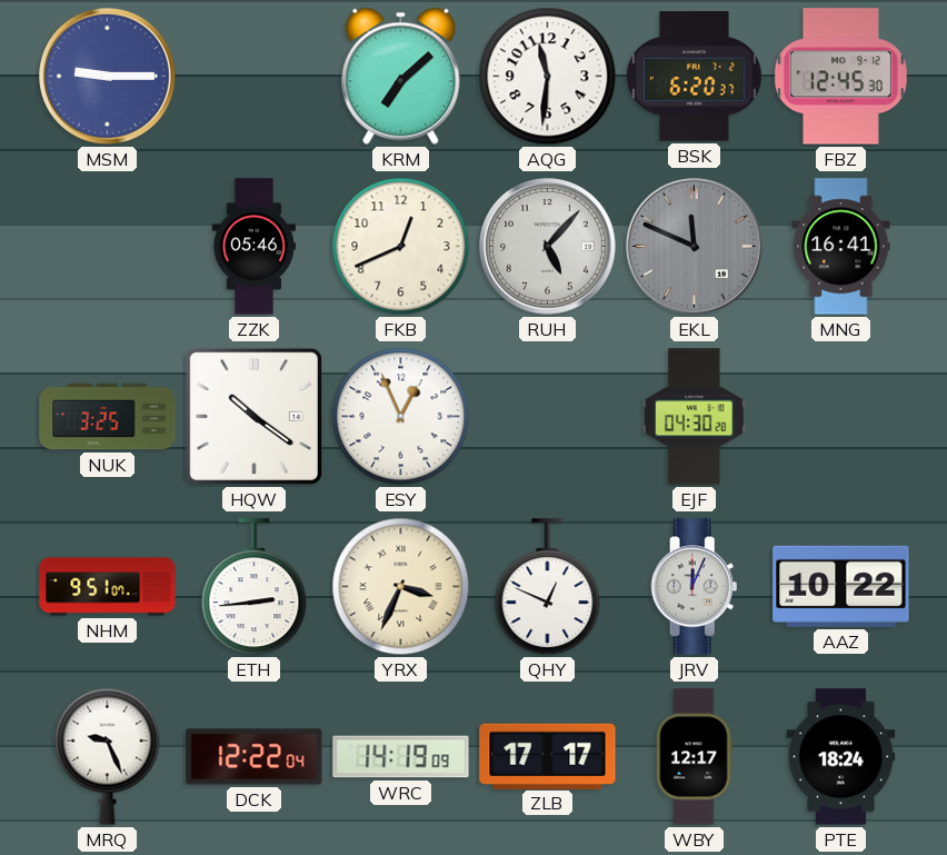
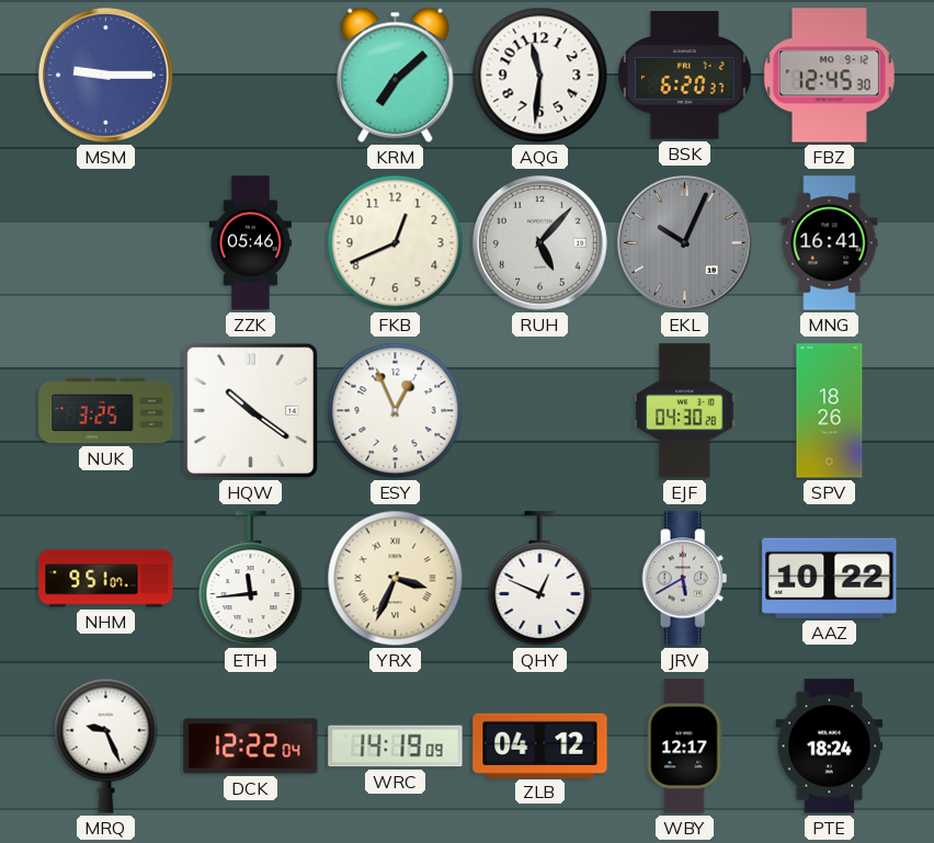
EKL: 11:49 -> 10:04 (685, 243)
SPV: none -> 18:26 (830, 411)
ETH: 2:44 -> 11:44 (251, 579)
JRV: 12:04 -> 5:40 (685, 579)
ZLB: 17:17 -> 04:12 (540, 745)
